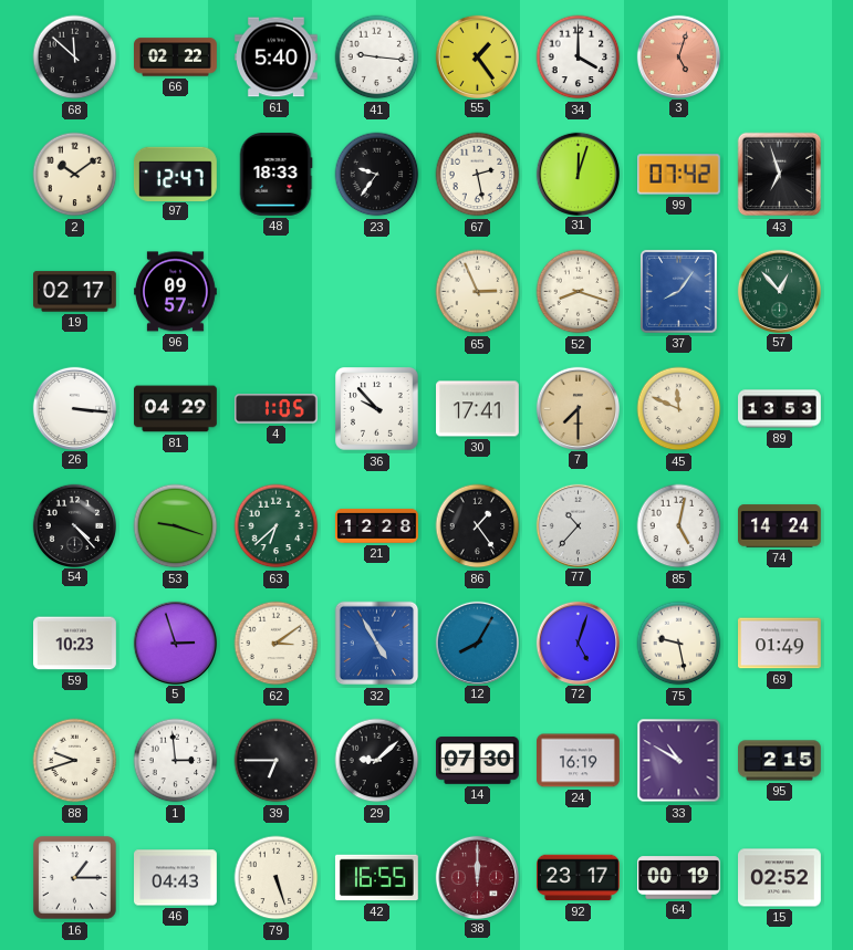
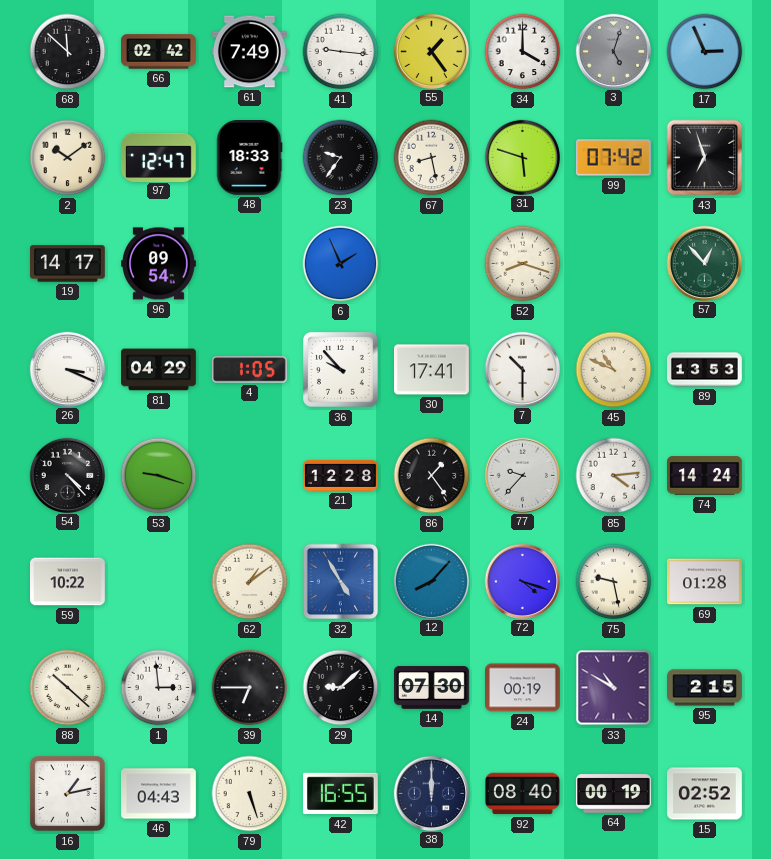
66: 02:22 -> 02:42 (159, 52)
61: 5:40 -> 7:49 (250, 52)
3 dial: salmon -> grey (613, 51)
17: none -> 2:56 (705, 52)
67: 2:28 -> 8:28 (432, 158)
31: 12:03 -> 5:48 (522, 157)
19: 02:17 -> 14:17 (68, 264)
96: 09:57 -> 09:54 (159, 264)
6: none -> 1:56 (341, 264)
65: 2:56 -> none (478, 292)
37: 8:06 -> none (678, 291)
26: 3:16 -> 3:19 (67, 369)
7: 7:30 -> 10:30 (522, 369)
7 dial: champagne -> white (522, 369)
45: 11:49 -> 10:49 (614, 370)
63: 6:38 -> none (277, 526)
77: 10:37 -> 9:37 (522, 475)
85: 5:02 -> 4:14 (614, 476)
59: 10:23 -> 10:22 (68, 582)
5: 2:57 -> none (175, 643)
62: 3:09 -> 1:09 (250, 582)
12: 8:05 -> 8:07 (431, 581)
72: 5:03 -> 4:18 (522, 581)
69: 01:49 -> 01:28 (705, 582)
88: 9:42 -> 10:22 (68, 688)
24: 16:19 -> 00:19 (523, 688)
16: 1:15 -> 1:13 (68, 794)
38 dial: burgundy -> navy (431, 793)
92: 23:17 -> 08:40 (523, 794)
